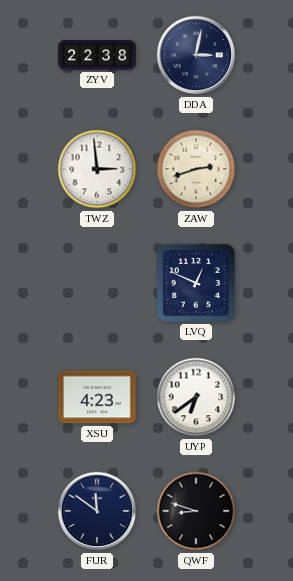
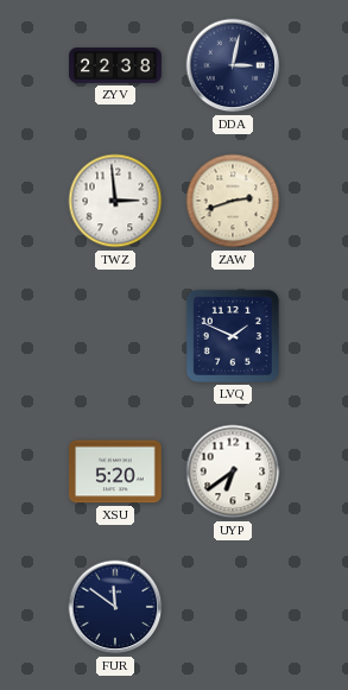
LVQ: 12:49 -> 1:49 (233, 336)
XSU: 4:23 -> 5:20 (115, 471)
QWF: 8:48 -> none (196, 511)
